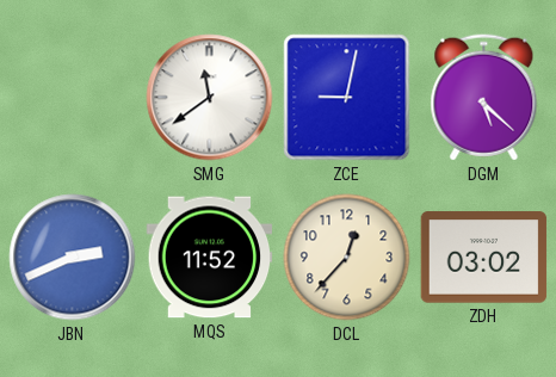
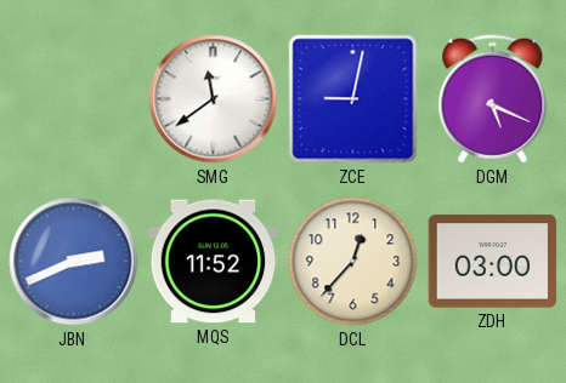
DGM: 5:22 -> 5:19 (493, 99)
ZDH: 03:02 -> 03:00 (493, 262)
